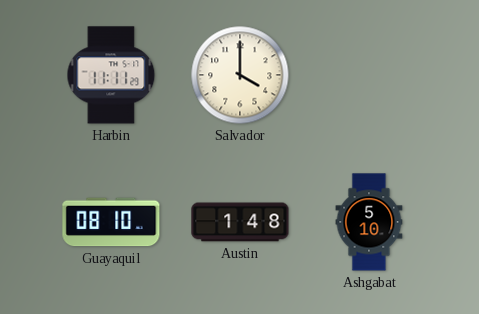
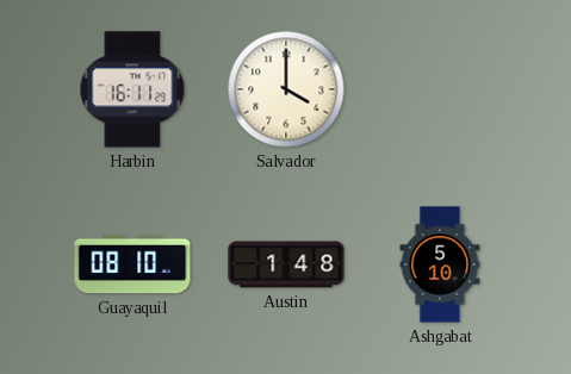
Harbin: 11:11 -> 16:11 (132, 89)
